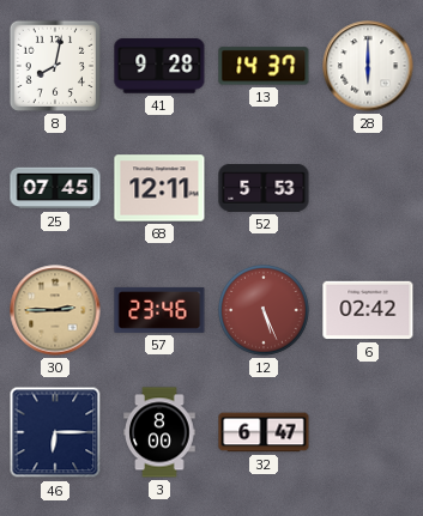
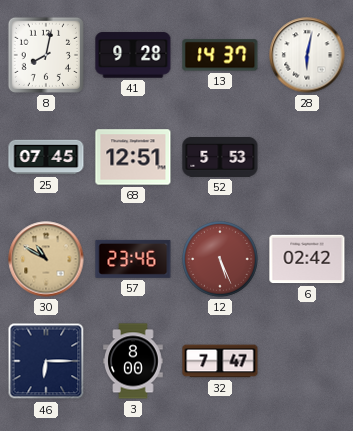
28: 6:00 -> 6:02 (307, 55)
68: 12:11 -> 12:51 (133, 157)
30: 2:45 -> 10:50 (46, 259)
32: 6:47 -> 7:47 (220, 361)
